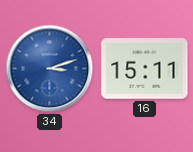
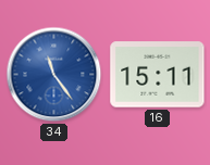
34: 3:12 -> 11:24 (54, 75)
